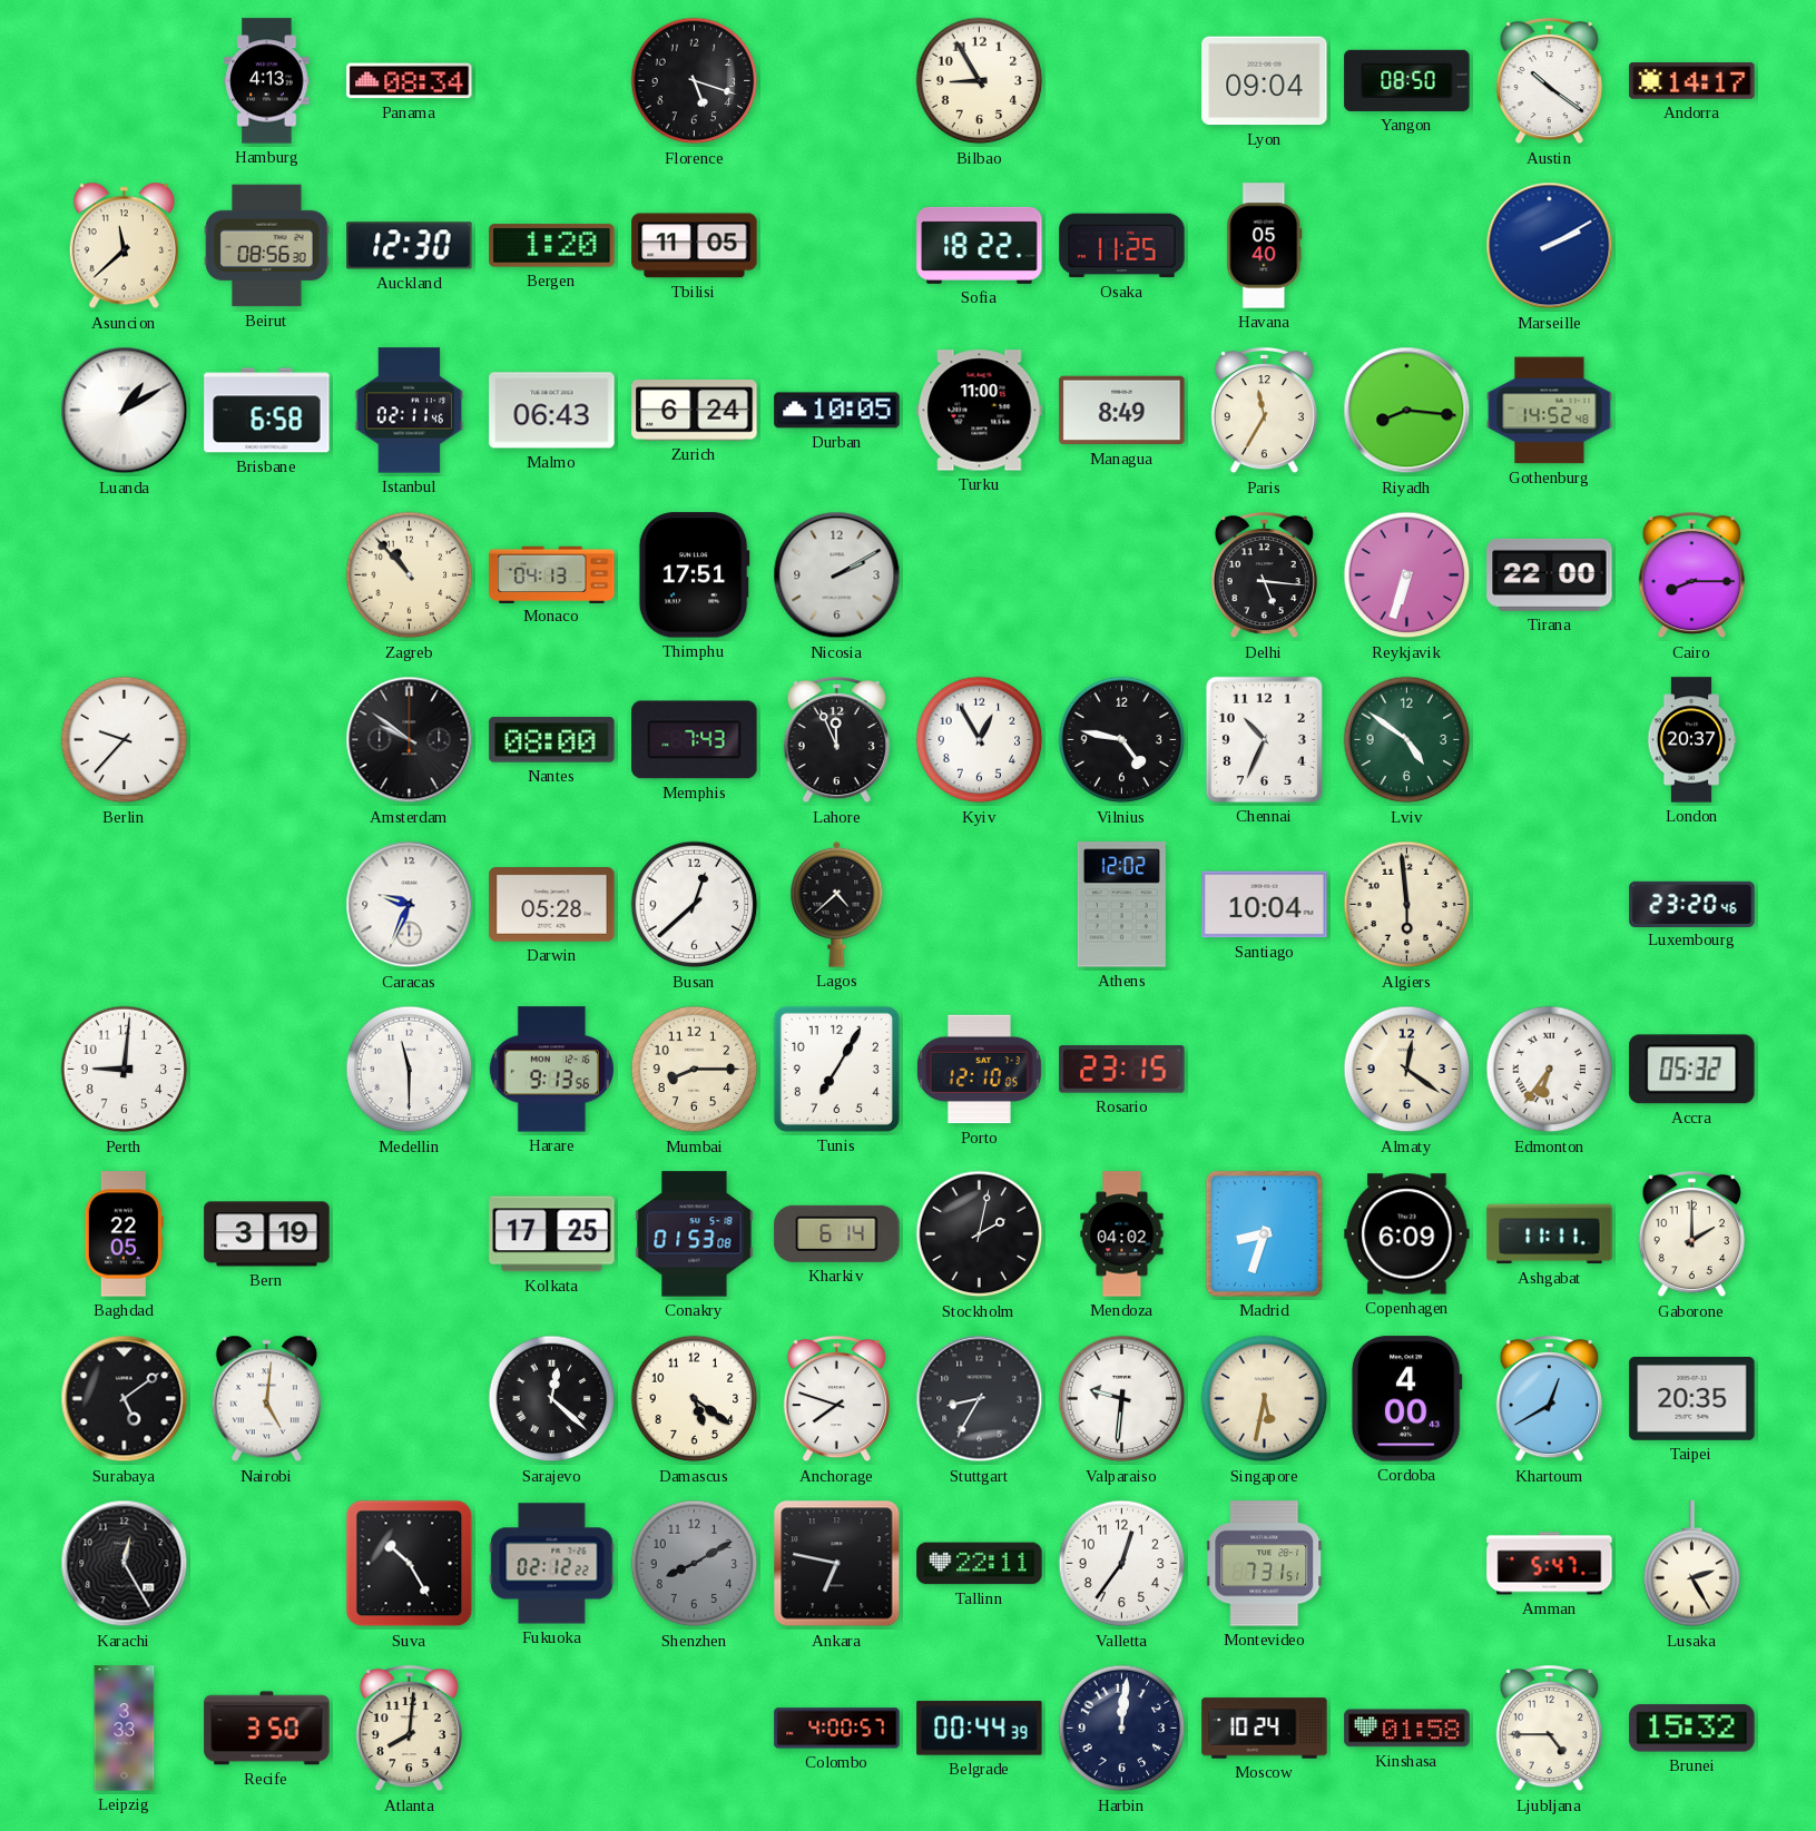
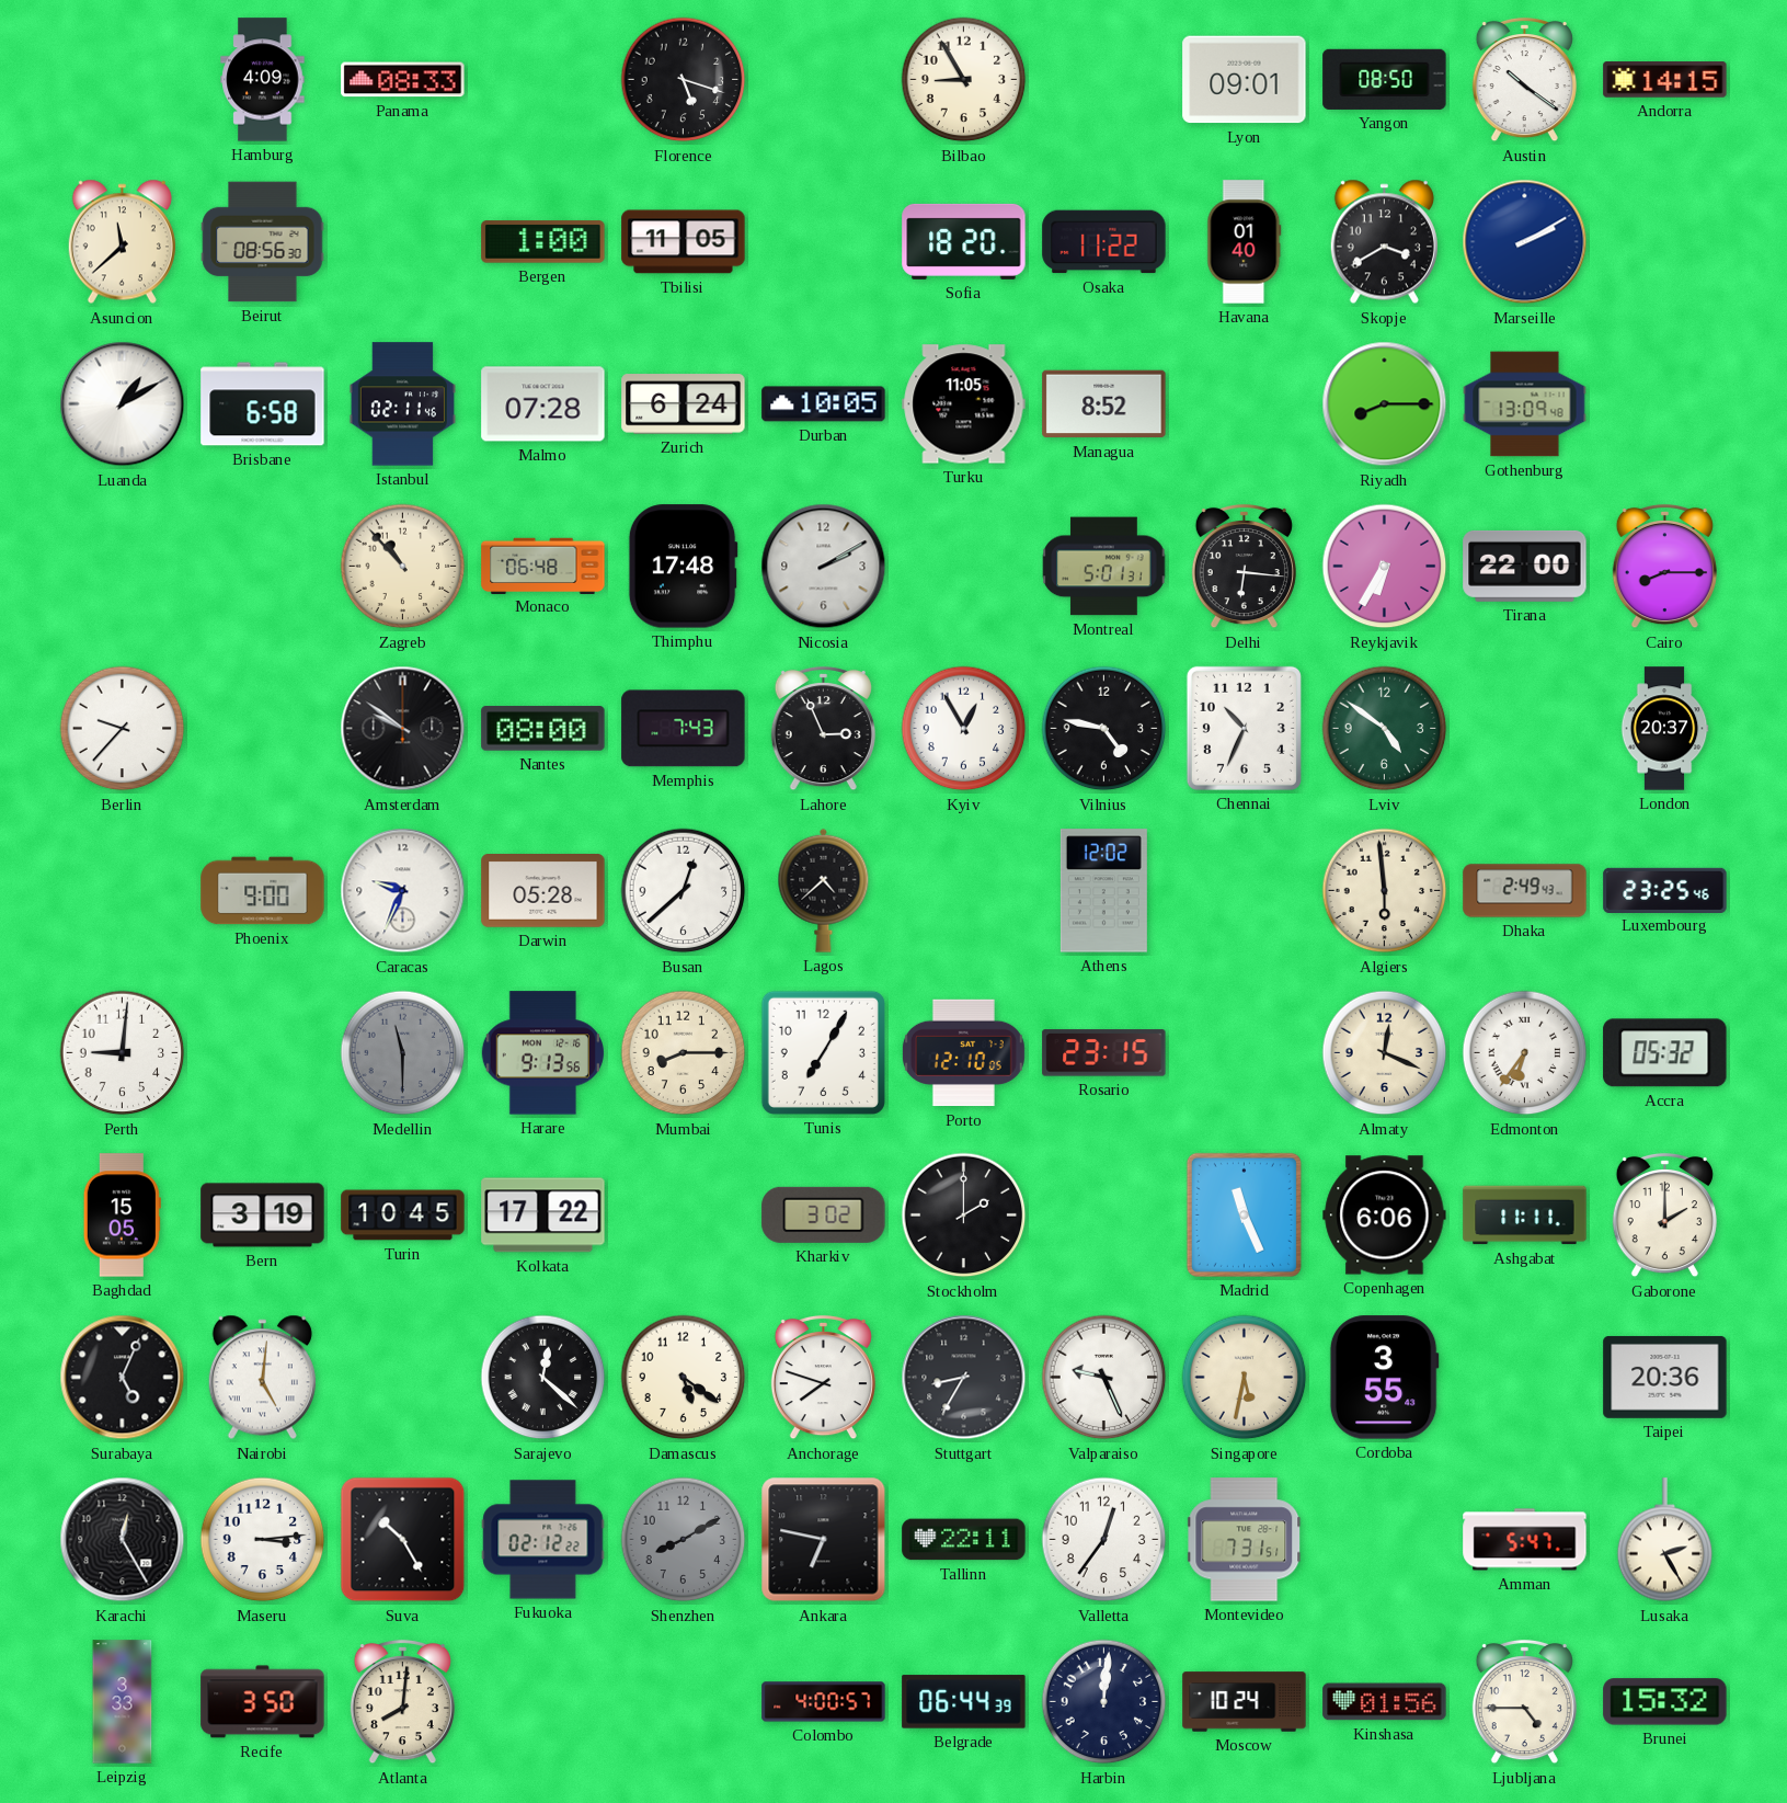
Hamburg: 4:13 -> 4:09 (263, 80)
Panama: 08:34 -> 08:33 (403, 80)
Lyon: 09:04 -> 09:01 (1245, 80)
Andorra: 14:17 -> 14:15 (1665, 80)
Auckland: 12:30 -> none (410, 246)
Bergen: 1:20 -> 1:00 (543, 242)
Sofia: 18:22 -> 18:20 (964, 241)
Osaka: 11:25 -> 11:22 (1104, 242)
Havana: 05:40 -> 01:40 (1245, 242)
Skopje: none -> 3:40 (1384, 242)
Malmo: 06:43 -> 07:28 (543, 404)
Turku: 11:00 -> 11:05 (964, 404)
Managua: 8:49 -> 8:52 (1104, 404)
Paris: 11:35 -> none (1264, 411)
Riyadh: 8:16 -> 8:15 (1385, 404)
Gothenburg: 14:52 -> 13:09 (1525, 404)
Monaco: 04:13 -> 06:48 (543, 566)
Thimphu: 17:51 -> 17:48 (683, 567)
Montreal: none -> 5:01 (1104, 567)
Delhi: 5:16 -> 6:16 (1244, 567)
Reykjavik: 6:33 -> 6:35 (1385, 567)
Lahore: 11:56 -> 2:56 (823, 729)
Phoenix: none -> 9:00 (263, 891)
Santiago: 10:04 -> none (1265, 905)
Dhaka: none -> 2:49 (1525, 891)
Luxembourg: 23:20 -> 23:25 (1665, 890)
Medellin dial: white -> grey (403, 1053)
Almaty: 12:21 -> 12:19 (1385, 1053)
Baghdad: 22:05 -> 15:05 (122, 1216)
Turin: none -> 10:45 (403, 1216)
Kolkata: 17:25 -> 17:22 (543, 1216)
Conakry: 01:53 -> none (695, 1234)
Kharkiv: 6:14 -> 3:02 (824, 1214)
Stockholm: 2:02 -> 2:00 (964, 1216)
Mendoza: 04:02 -> none (1122, 1234)
Madrid: 8:33 -> 11:26 (1244, 1214)
Copenhagen: 6:09 -> 6:06 (1385, 1216)
Surabaya: 5:09 -> 5:04 (123, 1378)
Valparaiso: 9:31 -> 9:26 (1104, 1378)
Cordoba: 4:00 -> 3:55 (1384, 1378)
Khartoum: 12:40 -> none (1549, 1399)
Taipei: 20:35 -> 20:36 (1665, 1377)
Maseru: none -> 3:14 (263, 1540)
Belgrade: 00:44 -> 06:44 (964, 1702)
Kinshasa: 01:58 -> 01:56 (1385, 1702)
